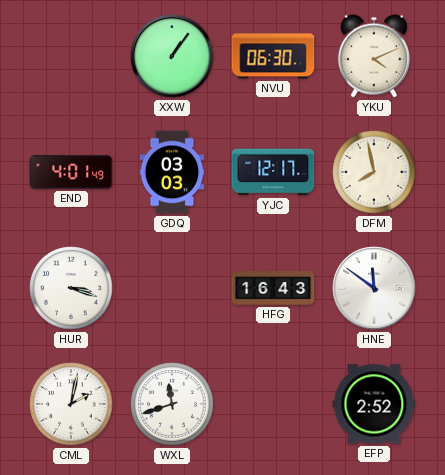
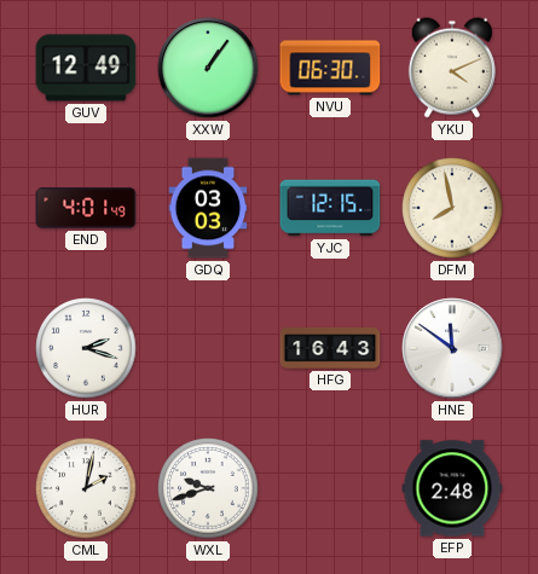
GUV: none -> 12:49 (86, 68)
YJC: 12:17 -> 12:15 (330, 208)
HUR: 3:18 -> 2:18 (86, 348)
WXL: 11:42 -> 9:42 (208, 488)
EFP: 2:52 -> 2:48 (452, 488)
